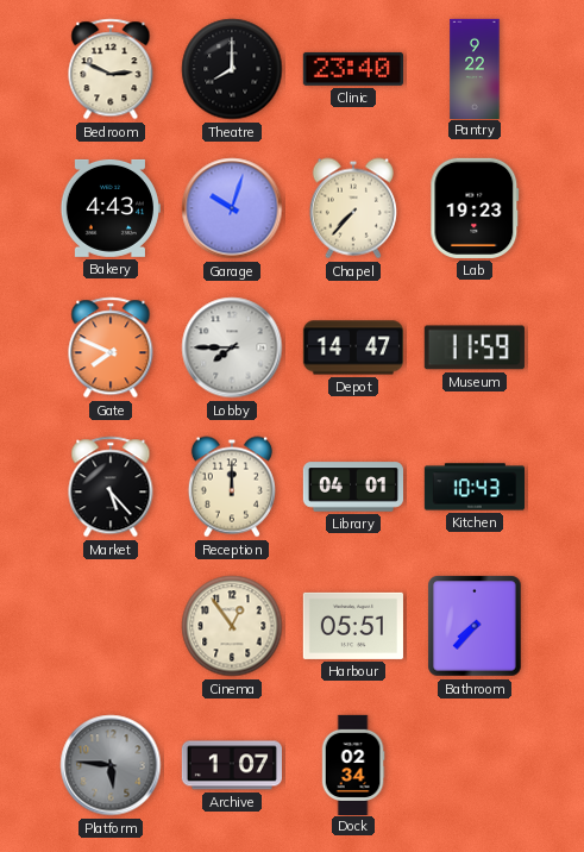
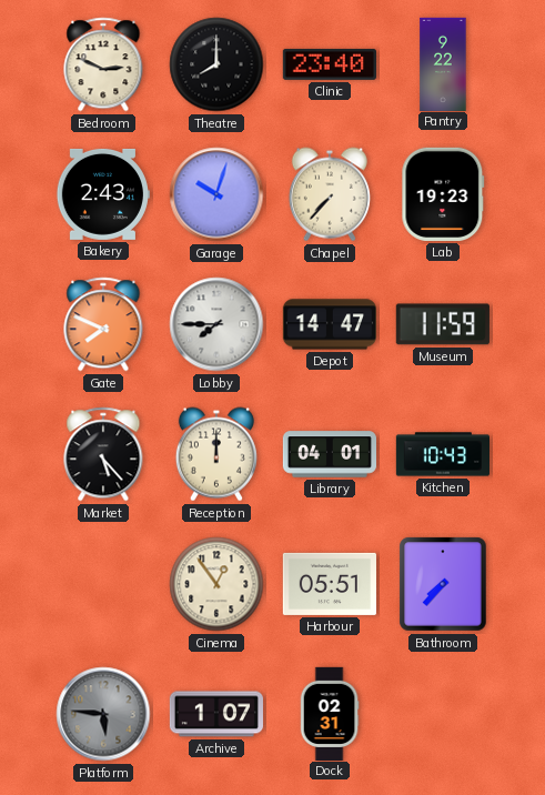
Bakery: 4:43 -> 2:43 (103, 194)
Dock: 02:34 -> 02:31 (330, 713)
